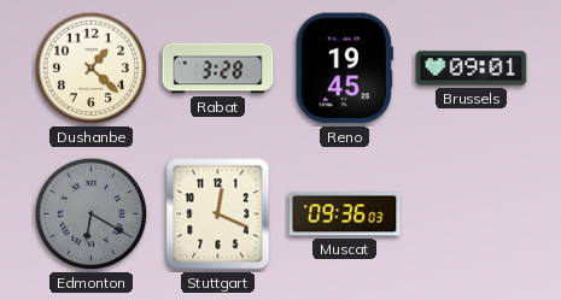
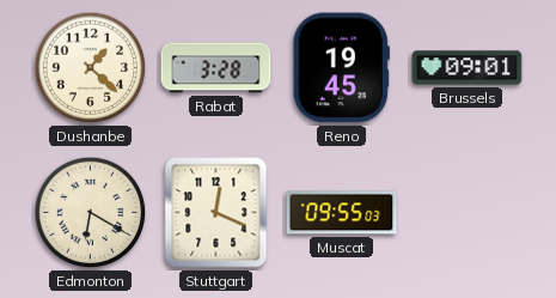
Edmonton dial: grey -> cream (91, 213)
Muscat: 09:36 -> 09:55 (342, 213)
